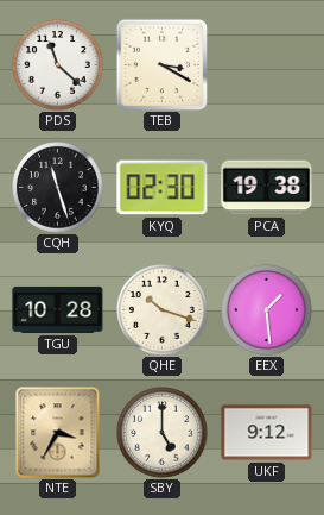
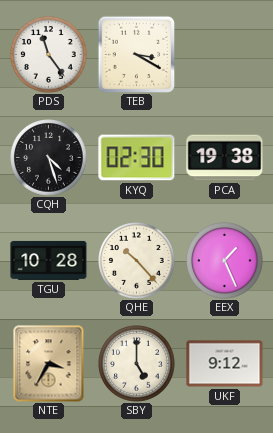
PDS: 11:22 -> 11:24 (49, 55)
CQH: 11:27 -> 4:27 (49, 158)
QHE: 10:18 -> 10:23 (137, 261)
EEX: 1:29 -> 1:26 (225, 261)
